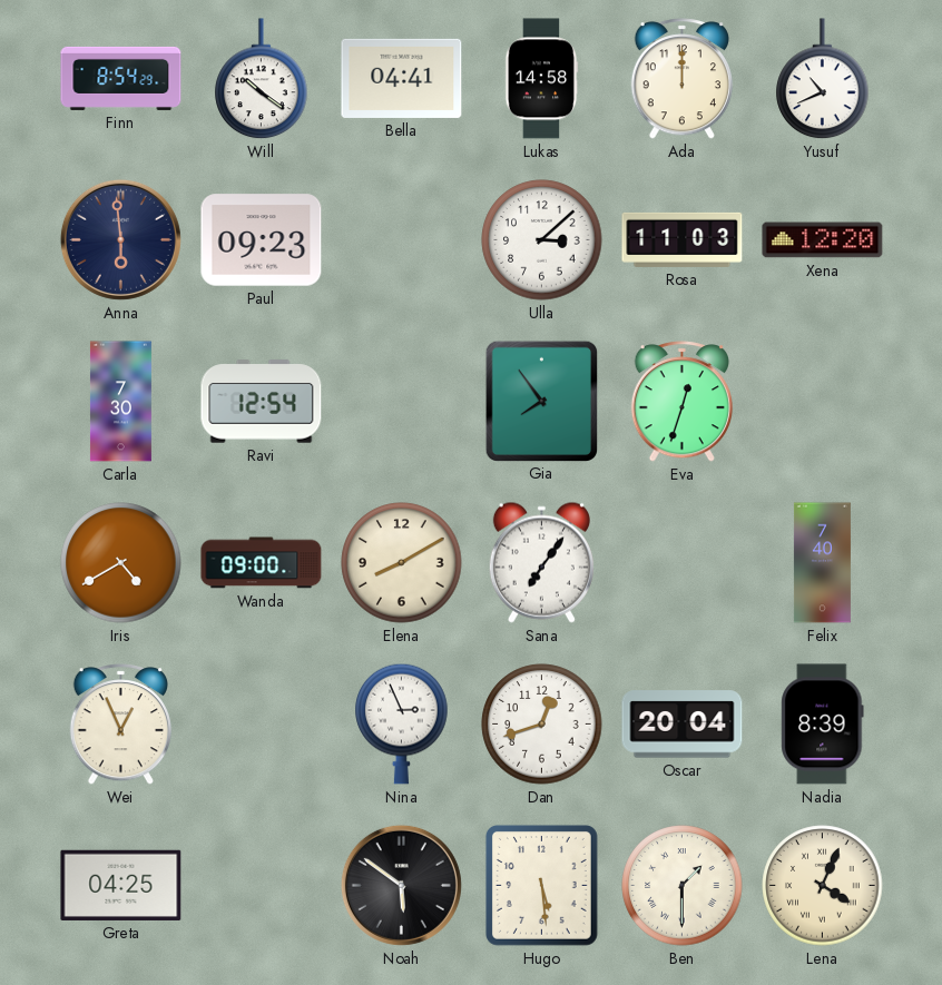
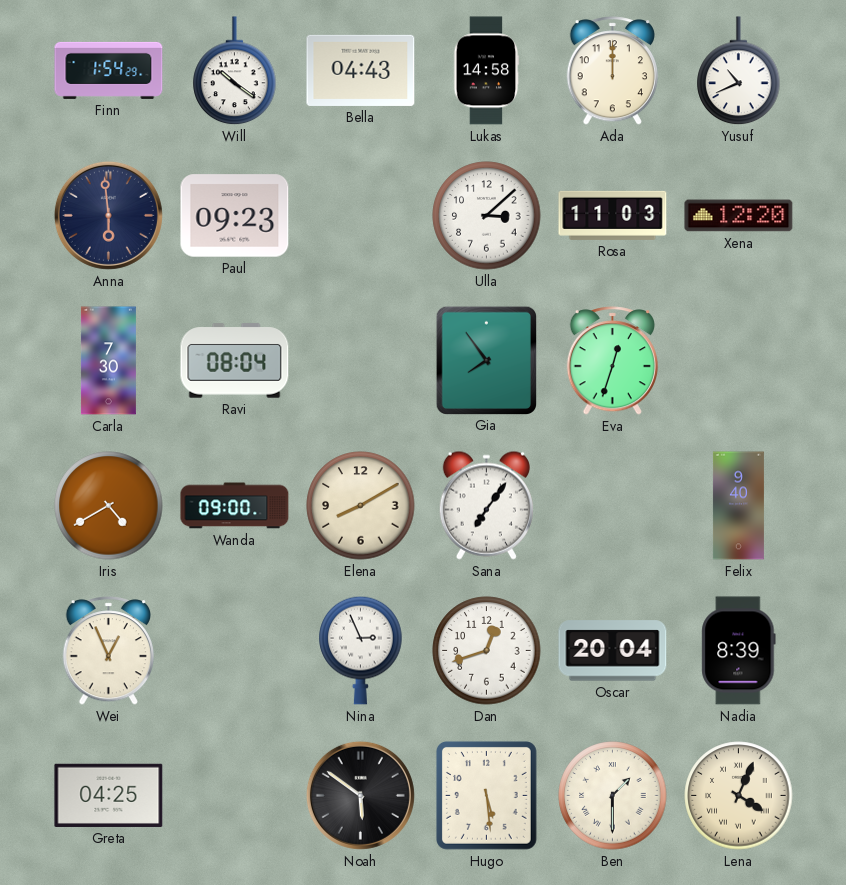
Finn: 8:54 -> 1:54 (109, 70)
Bella: 04:41 -> 04:43 (361, 70)
Ravi: 12:54 -> 08:04 (235, 361)
Felix: 7:40 -> 9:40 (738, 506)
